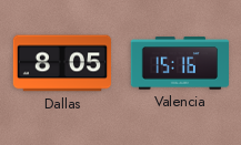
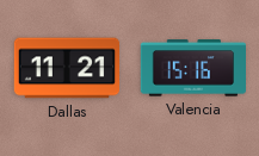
Dallas: 8:05 -> 11:21 (66, 68)
